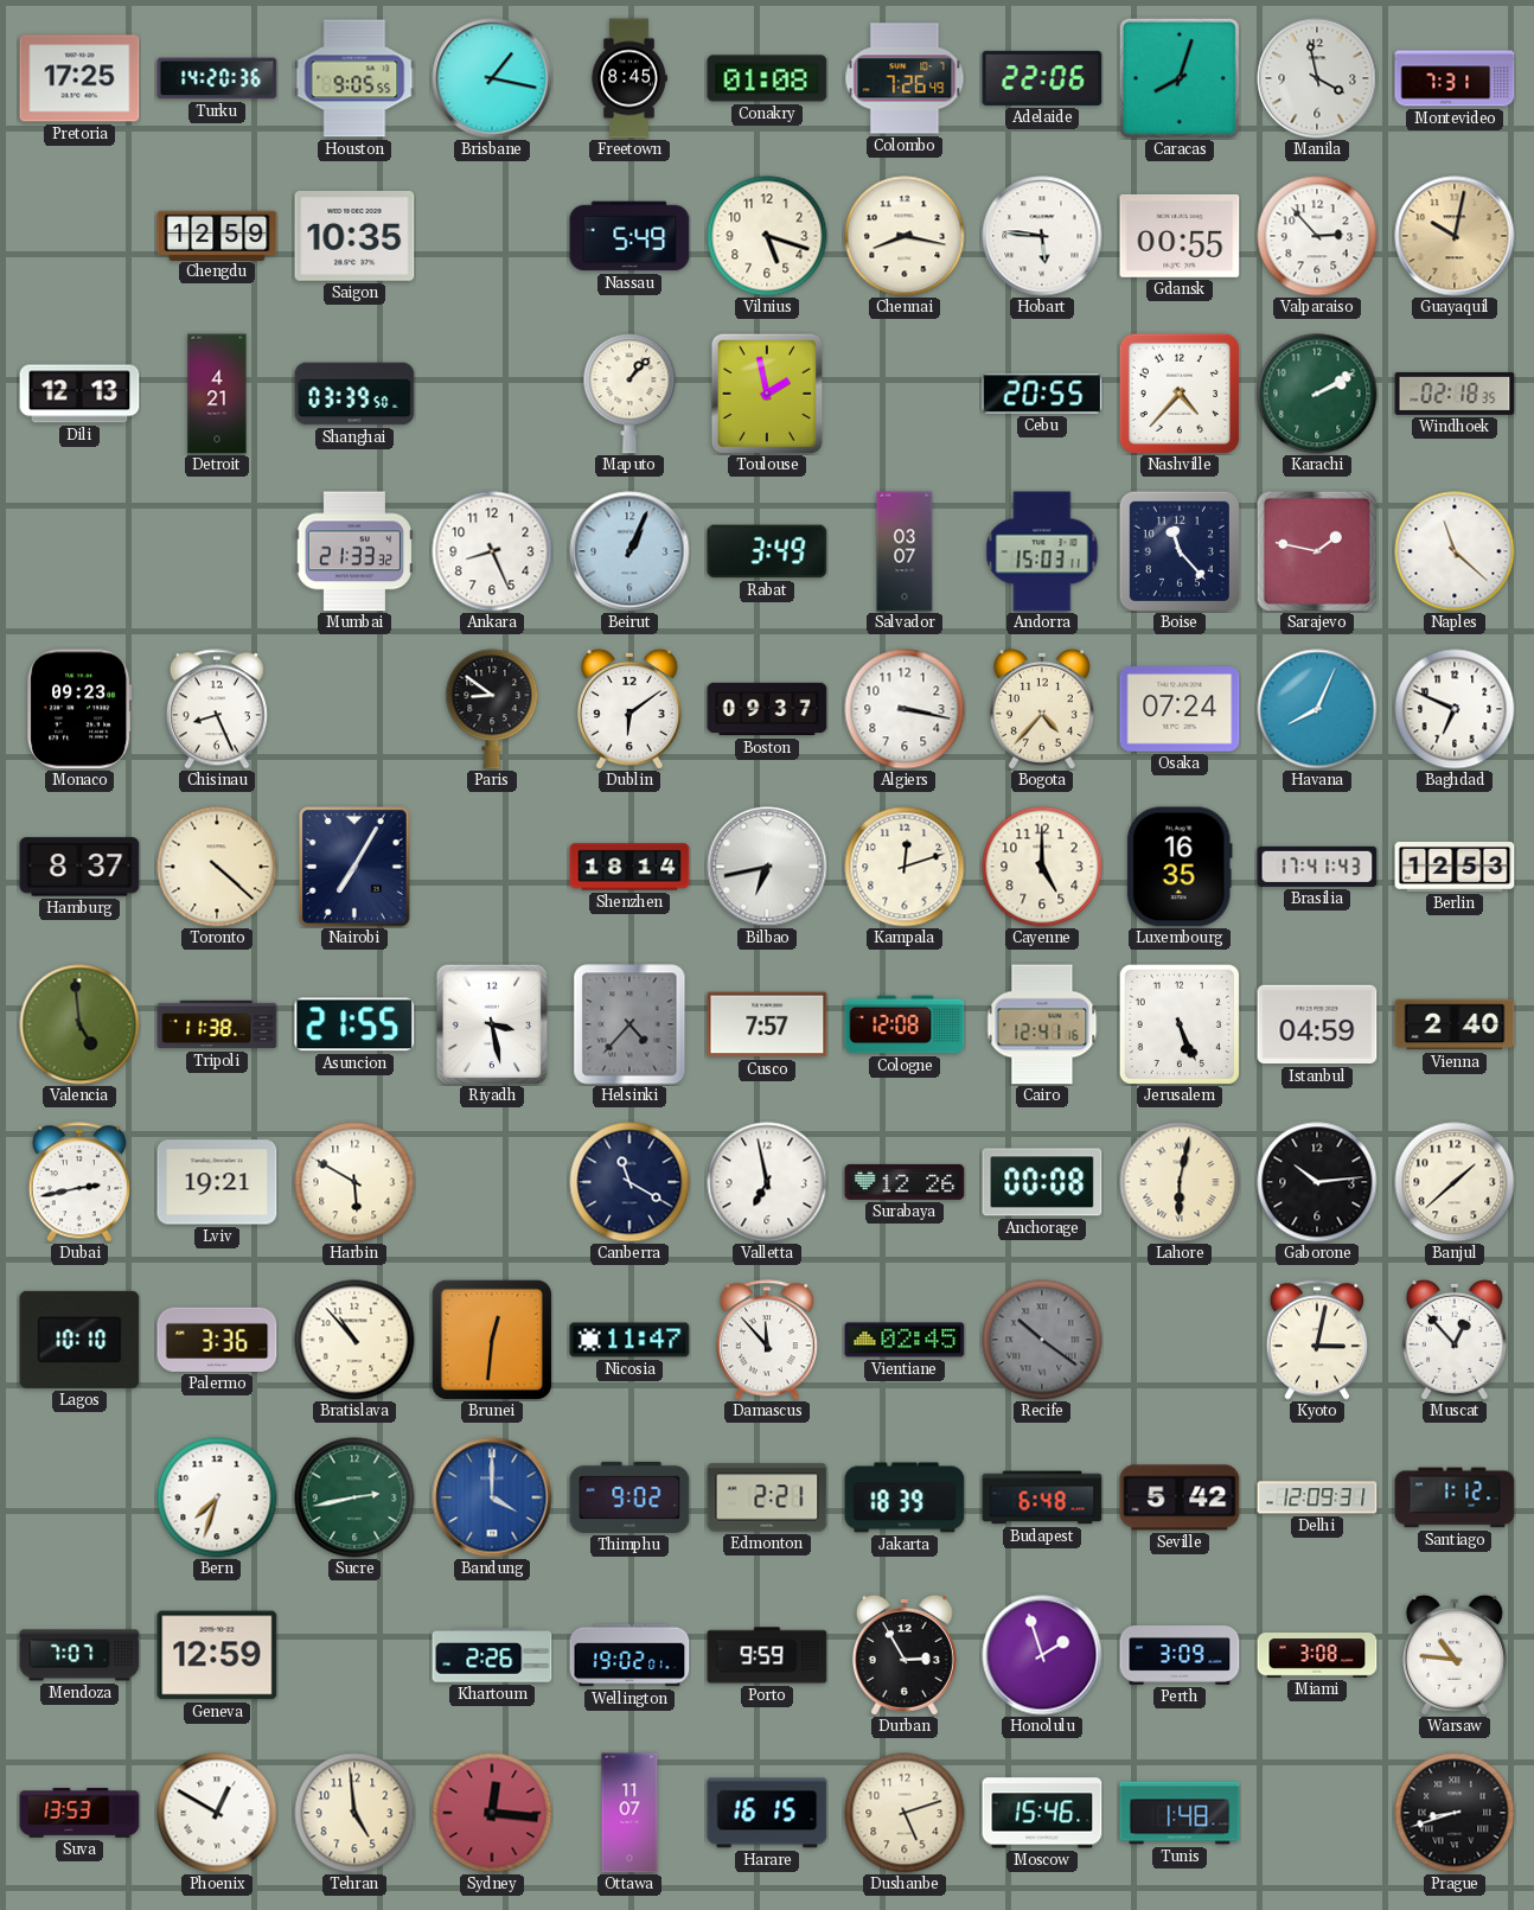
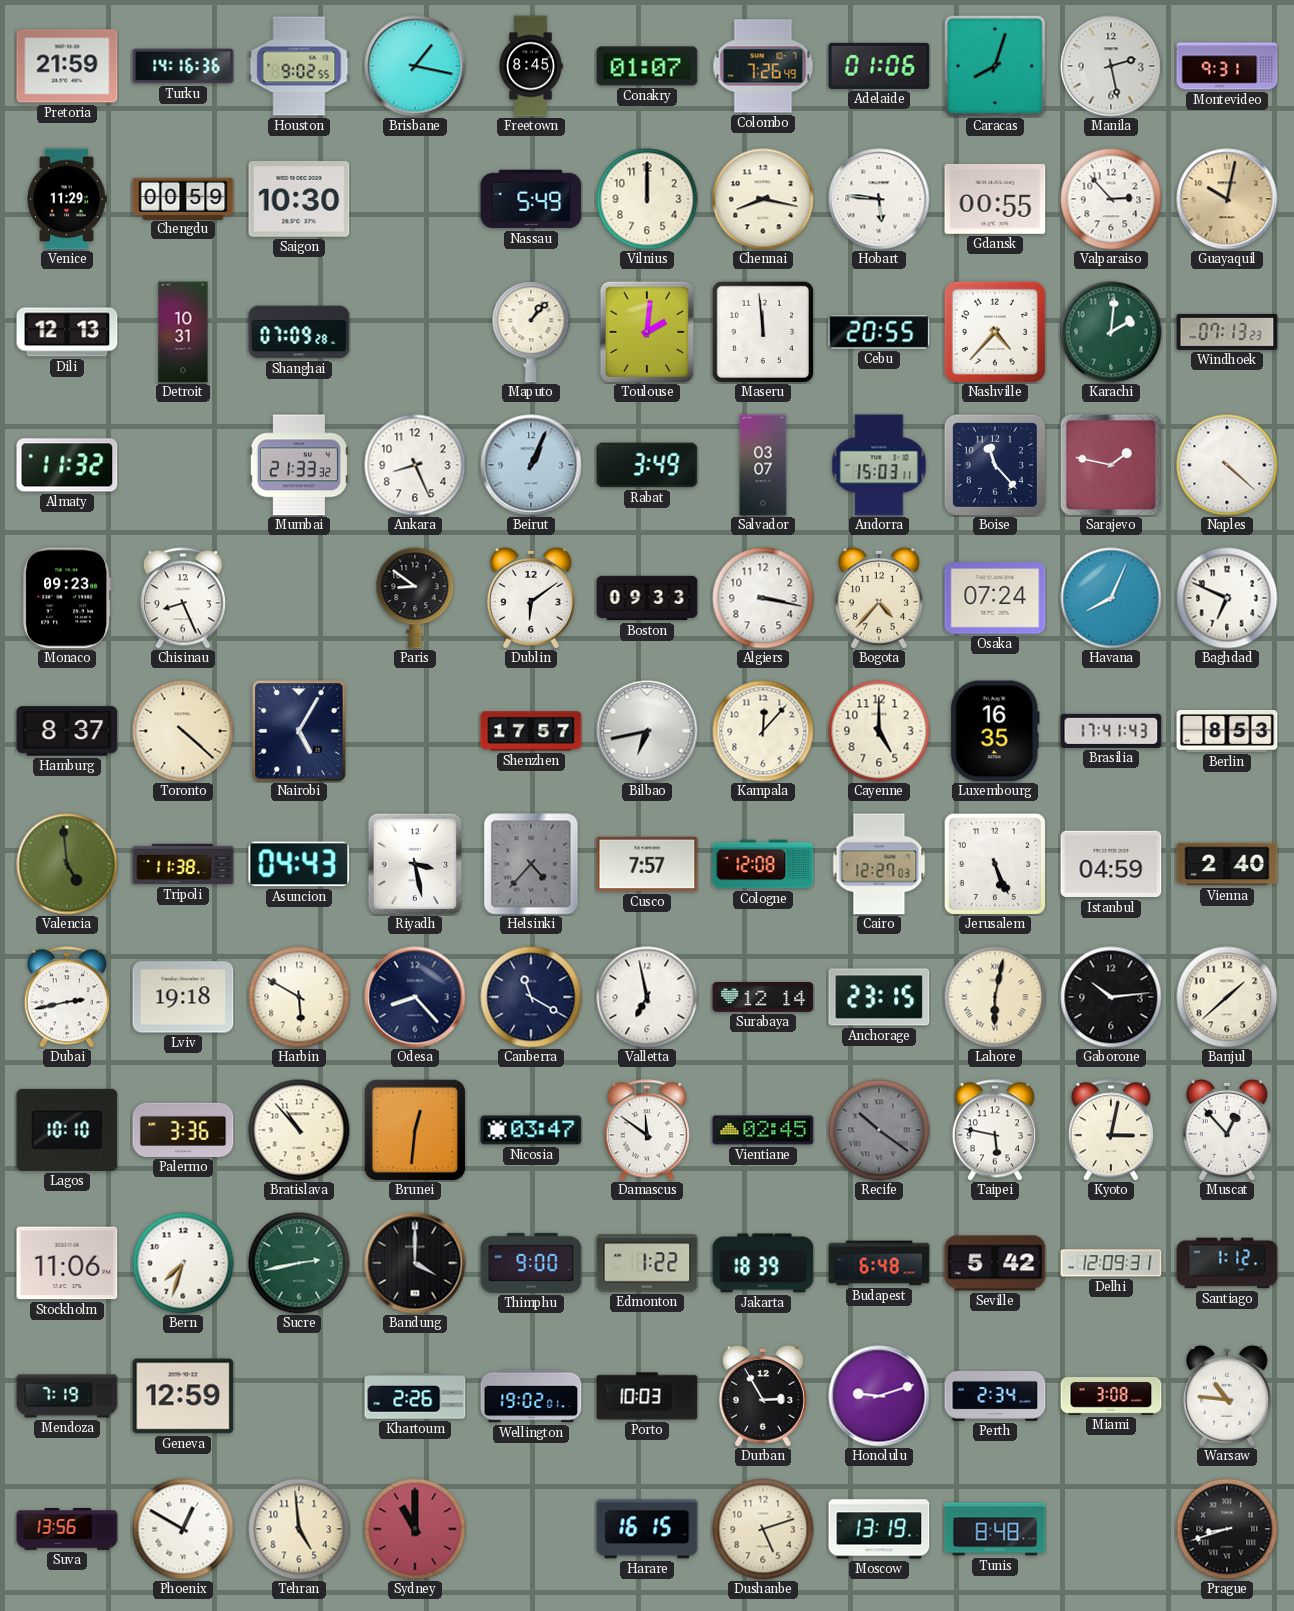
Pretoria: 17:25 -> 21:59 (67, 66)
Turku: 14:20 -> 14:16 (183, 66)
Houston: 9:05 -> 9:02 (299, 66)
Conakry: 01:08 -> 01:07 (647, 66)
Adelaide: 22:06 -> 01:06 (879, 66)
Manila: 3:58 -> 2:28 (1111, 66)
Montevideo: 7:31 -> 9:31 (1227, 66)
Venice: none -> 11:29 (67, 199)
Chengdu: 12:59 -> 00:59 (183, 198)
Saigon: 10:35 -> 10:30 (299, 200)
Vilnius: 5:18 -> 12:00 (647, 199)
Detroit: 4:21 -> 10:31 (183, 332)
Shanghai: 03:39 -> 07:09 (299, 332)
Toulouse: 1:58 -> 2:01 (647, 332)
Maseru: none -> 11:59 (763, 332)
Karachi: 2:10 -> 2:01 (1111, 332)
Windhoek: 02:18 -> 07:13 (1227, 332)
Almaty: none -> 11:32 (67, 465)
Naples: 11:22 -> 4:22 (1227, 465)
Boston: 09:37 -> 09:33 (647, 598)
Nairobi: 7:05 -> 5:05 (300, 731)
Shenzhen: 18:14 -> 17:57 (531, 731)
Kampala: 12:12 -> 12:07 (763, 731)
Berlin: 12:53 -> 8:53 (1227, 732)
Asuncion: 21:55 -> 04:43 (299, 864)
Cairo: 12:41 -> 12:27 (879, 864)
Lviv: 19:21 -> 19:18 (183, 997)
Odesa: none -> 8:23 (415, 997)
Surabaya: 12:26 -> 12:14 (763, 997)
Anchorage: 00:08 -> 23:15 (879, 997)
Nicosia: 11:47 -> 03:47 (531, 1130)
Damascus: 11:53 -> 11:51 (647, 1130)
Taipei: none -> 5:47 (995, 1130)
Stockholm: none -> 11:06 (67, 1263)
Bandung dial: blue -> black (415, 1263)
Thimphu: 9:02 -> 9:00 (531, 1263)
Edmonton: 2:21 -> 1:22 (647, 1263)
Mendoza: 7:07 -> 7:19 (67, 1396)
Porto: 9:59 -> 10:03 (647, 1396)
Honolulu: 1:57 -> 9:12 (879, 1396)
Perth: 3:09 -> 2:34 (995, 1397)
Suva: 13:53 -> 13:56 (67, 1529)
Sydney: 12:16 -> 11:00 (415, 1529)
Ottawa: 11:07 -> none (629, 1813)
Moscow: 15:46 -> 13:19 (879, 1529)
Tunis: 1:48 -> 8:48 (995, 1529)
